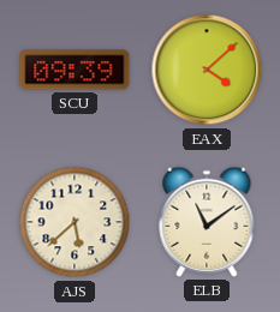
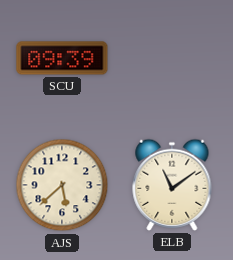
EAX: 4:08 -> none (207, 70)
